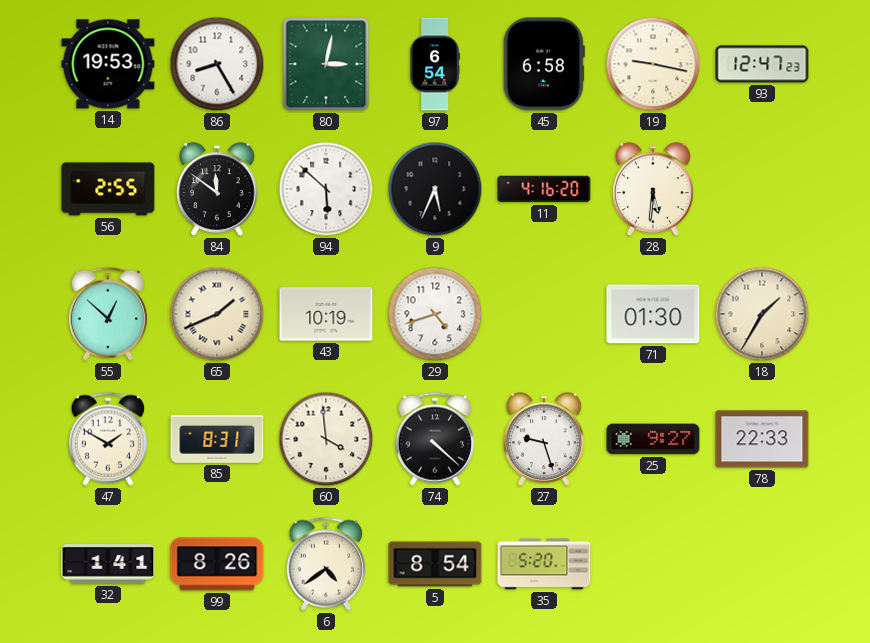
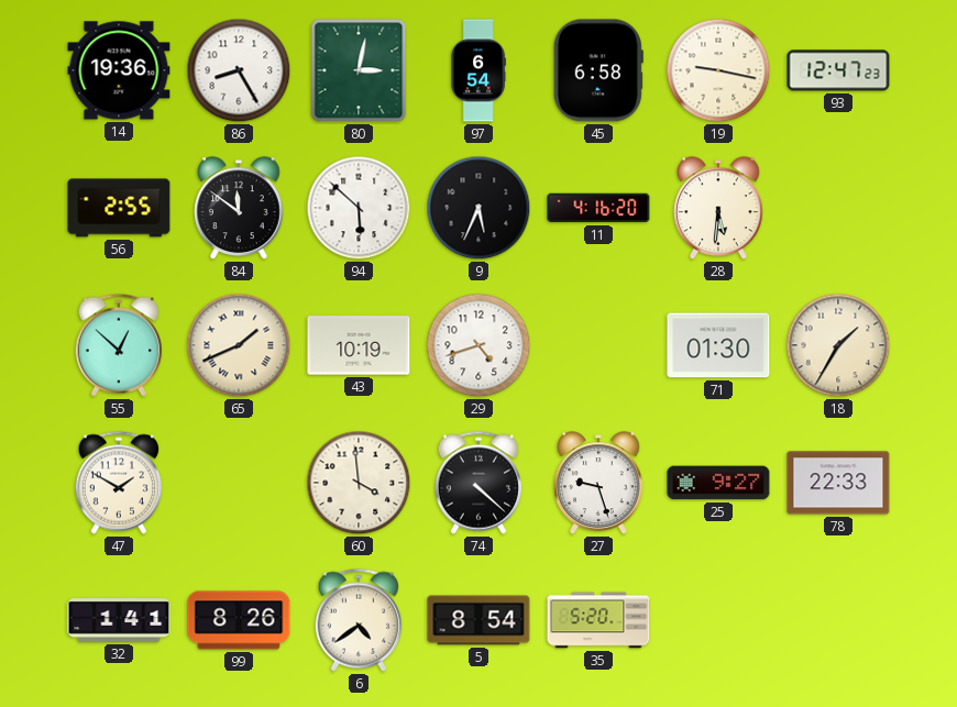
14: 19:53 -> 19:36 (119, 70)
85: 8:31 -> none (217, 439)
